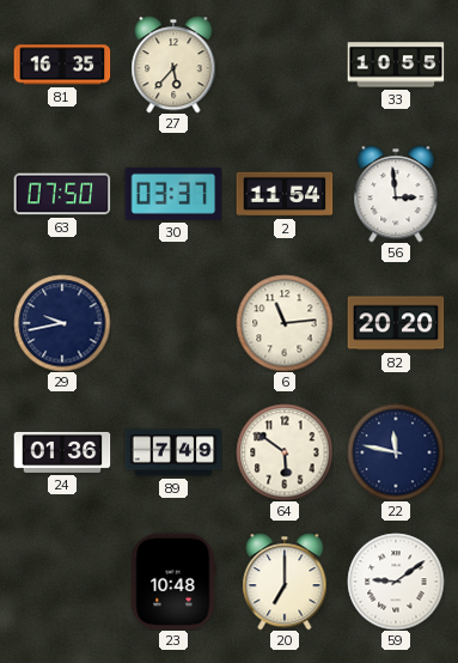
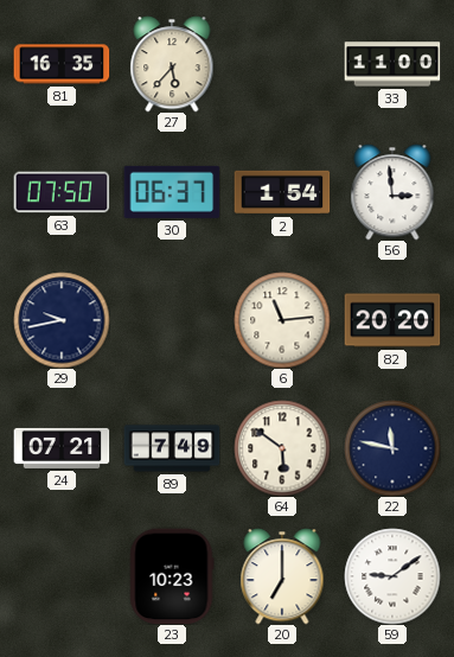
33: 10:55 -> 11:00 (392, 64)
30: 03:37 -> 06:37 (172, 192)
2: 11:54 -> 1:54 (282, 192)
24: 01:36 -> 07:21 (62, 448)
23: 10:48 -> 10:23 (172, 576)
